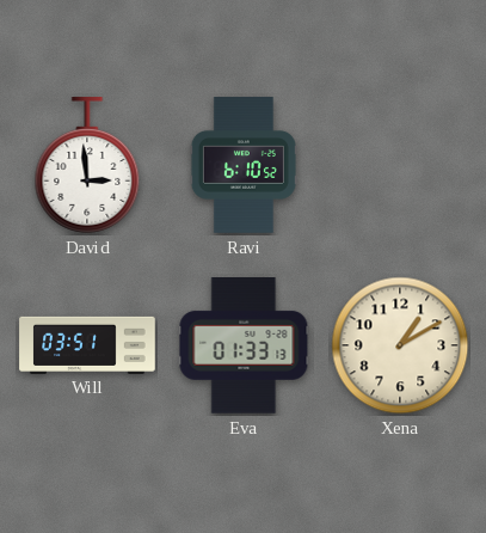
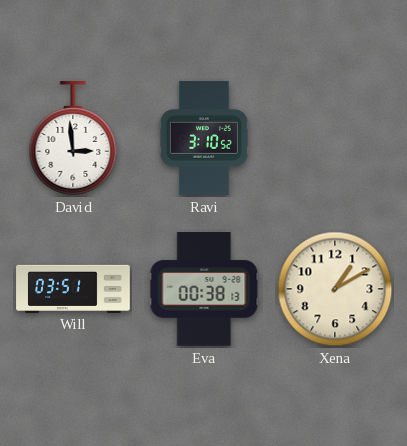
Ravi: 6:10 -> 3:10 (204, 138)
Eva: 01:33 -> 00:38 (204, 290)
